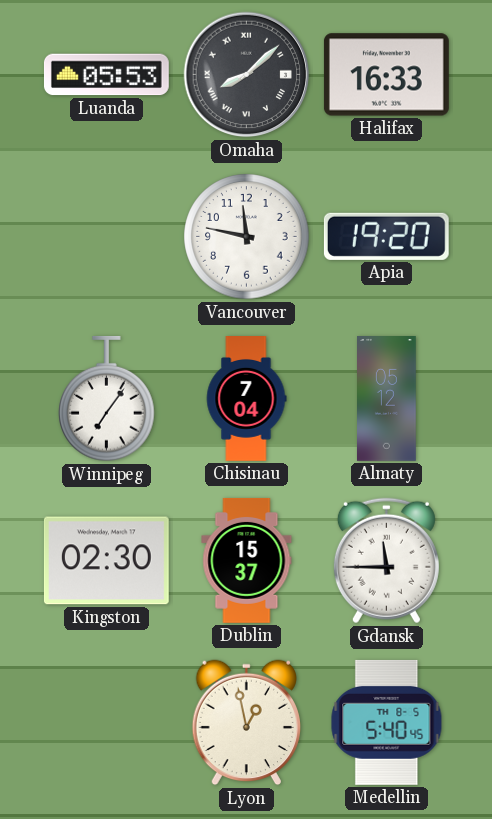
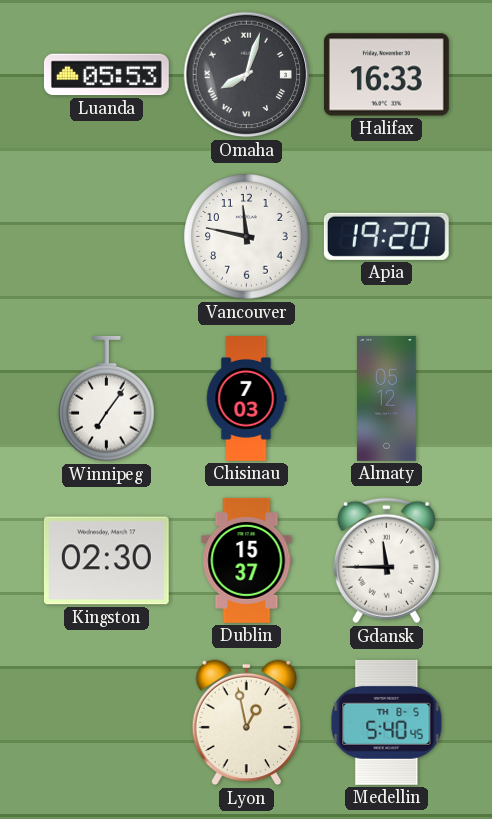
Omaha: 8:08 -> 8:03 (247, 75)
Chisinau: 7:04 -> 7:03 (246, 399)
